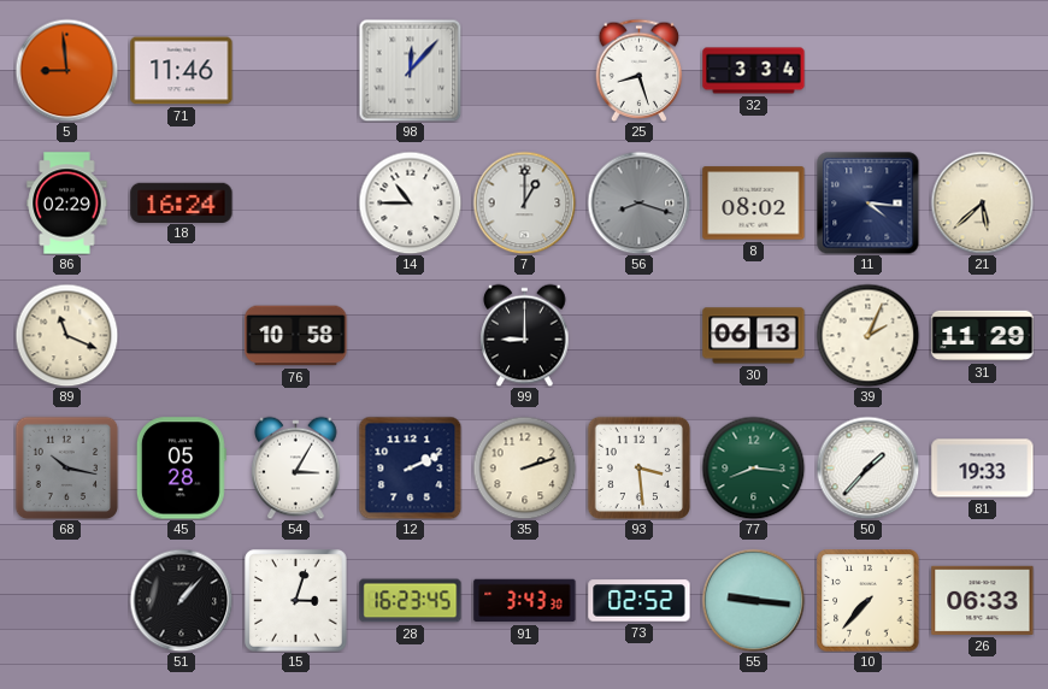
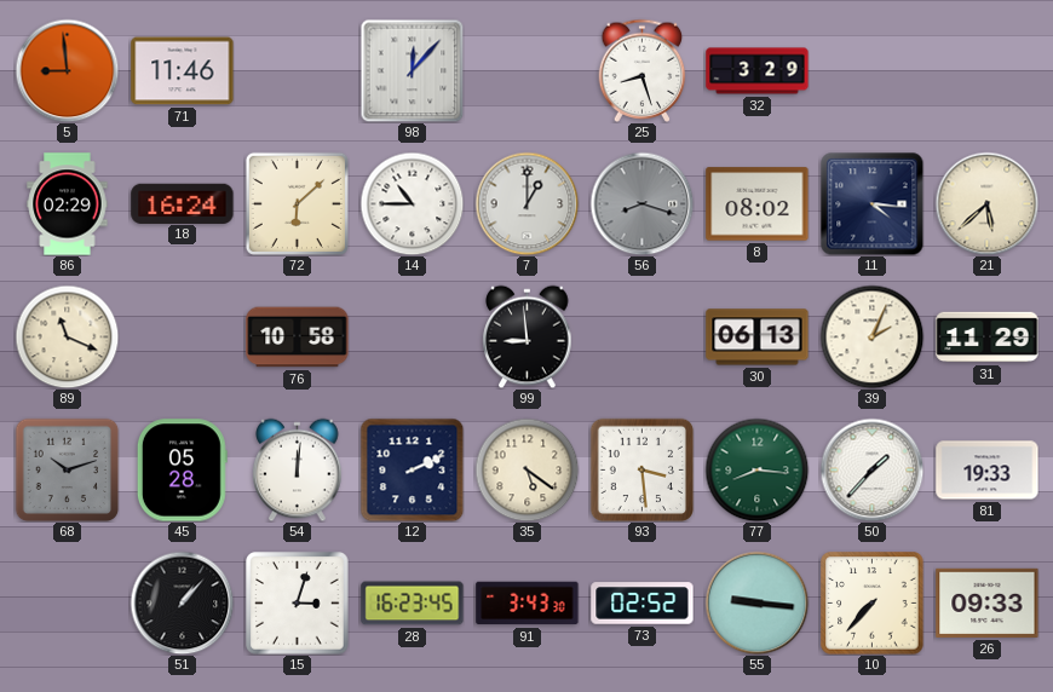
32: 3:34 -> 3:29 (758, 71)
72: none -> 6:08 (297, 203)
99: 9:00 -> 8:59 (528, 336)
68: 10:17 -> 10:12 (67, 469)
54: 3:05 -> 12:01 (298, 469)
35: 2:12 -> 5:21 (526, 469)
26: 06:33 -> 09:33 (988, 602)
